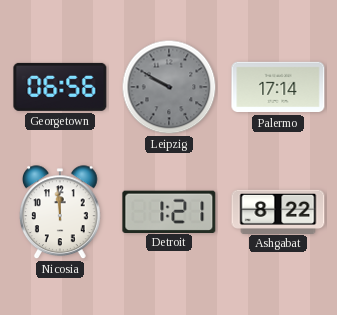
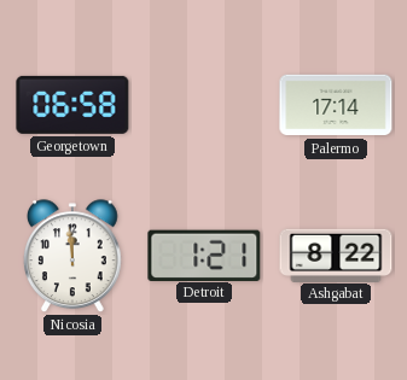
Georgetown: 06:56 -> 06:58 (72, 105)
Leipzig: 9:50 -> none (169, 87)
